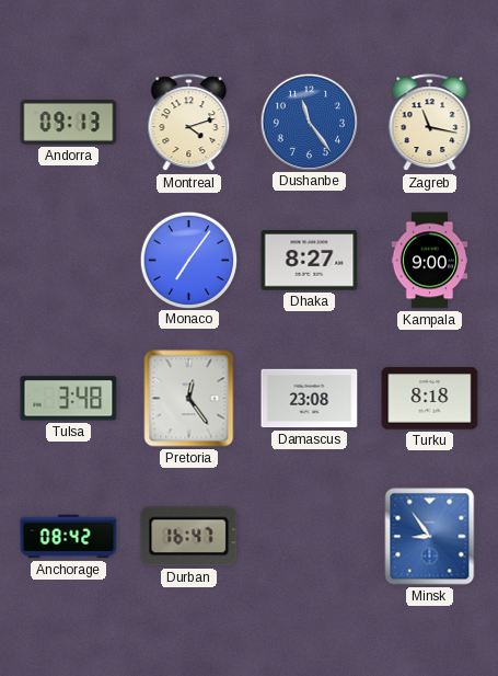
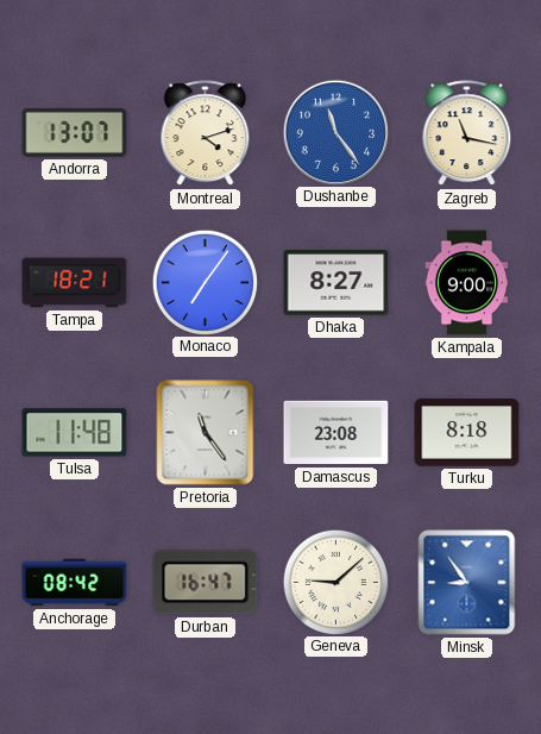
Andorra: 09:13 -> 13:07 (75, 133)
Tampa: none -> 18:21 (75, 283)
Tulsa: 3:48 -> 11:48 (75, 433)
Pretoria: 12:24 -> 11:24 (206, 433)
Geneva: none -> 9:08 (335, 582)
